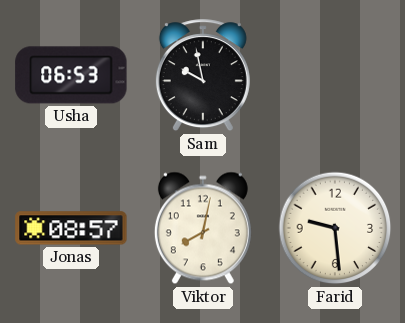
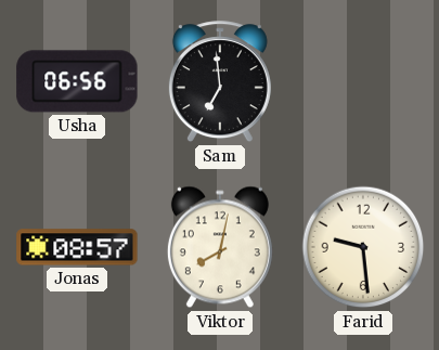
Usha: 06:53 -> 06:56 (77, 81)
Sam: 9:58 -> 6:59 (220, 82)
